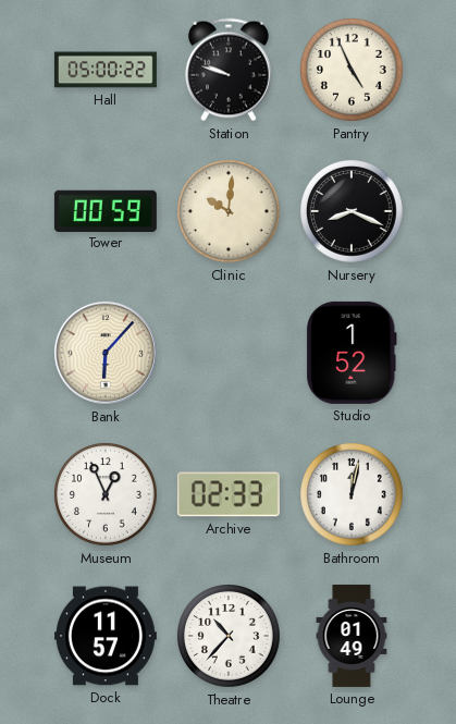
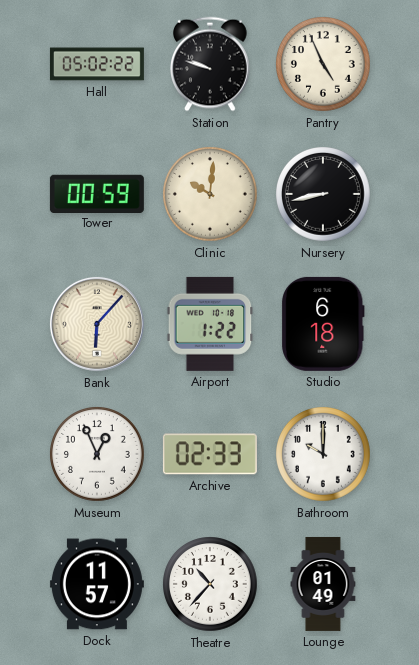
Hall: 05:00 -> 05:02 (97, 64)
Nursery: 8:19 -> 8:43 (324, 195)
Airport: none -> 1:22 (210, 324)
Studio: 1:52 -> 6:18 (323, 324)
Bathroom: 12:02 -> 10:00 (324, 455)
